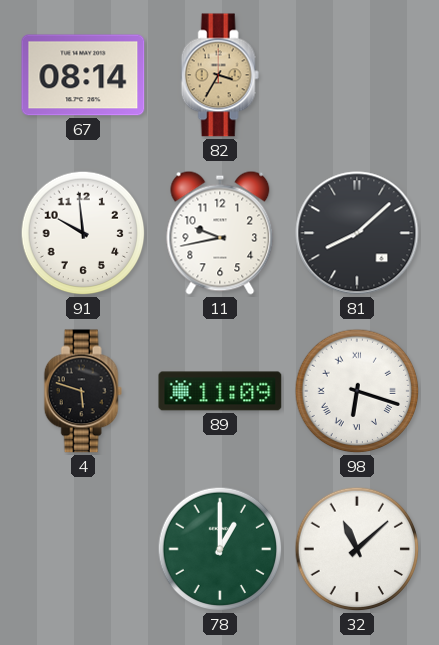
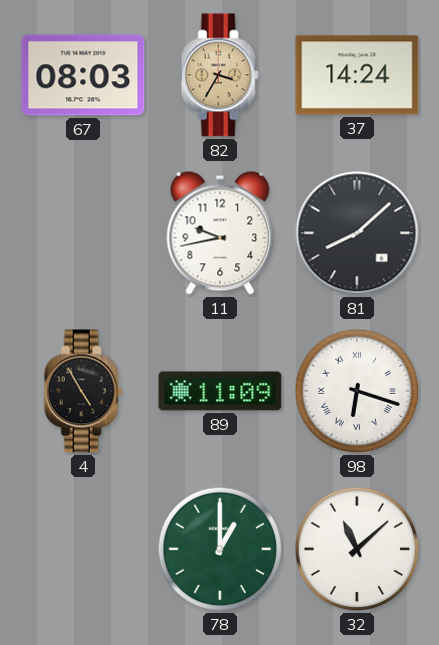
67: 08:14 -> 08:03 (83, 75)
37: none -> 14:24 (357, 75)
91: 9:59 -> none (83, 233)
4: 5:48 -> 4:55 (83, 391)
